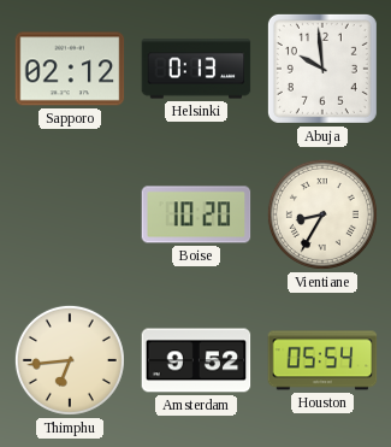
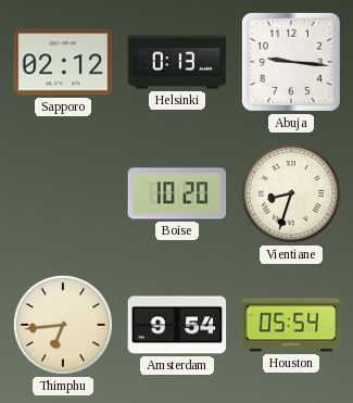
Abuja: 9:59 -> 9:16 (291, 62)
Vientiane: 8:35 -> 8:33 (291, 193)
Amsterdam: 9:52 -> 9:54 (177, 325)
